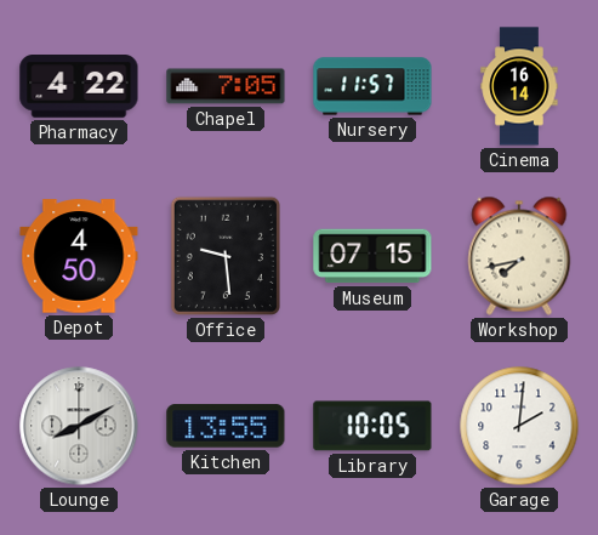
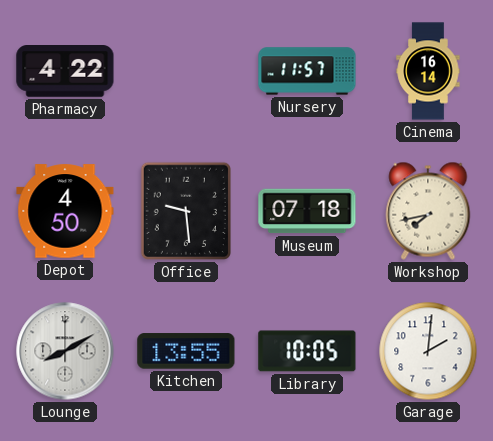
Chapel: 7:05 -> none (226, 86)
Museum: 07:15 -> 07:18 (307, 211)
